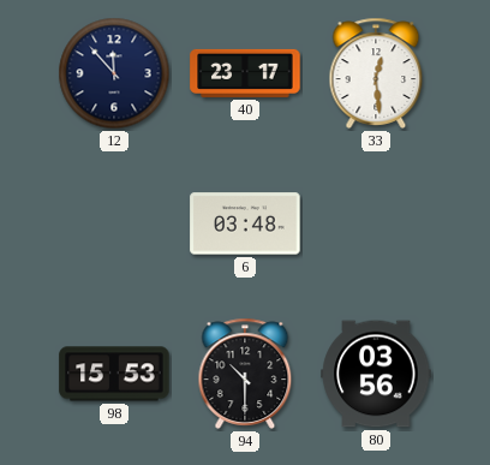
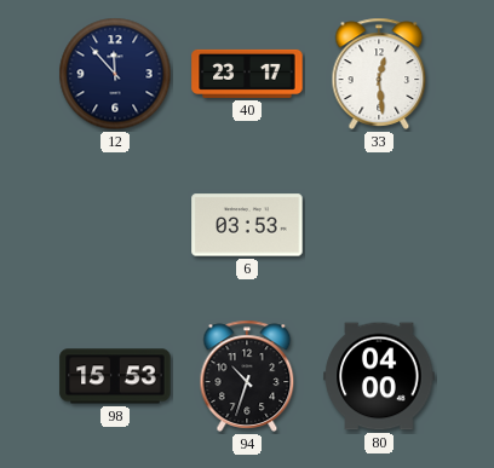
6: 03:48 -> 03:53 (247, 225)
94: 10:30 -> 10:33 (247, 376)
80: 03:56 -> 04:00 (379, 376)
